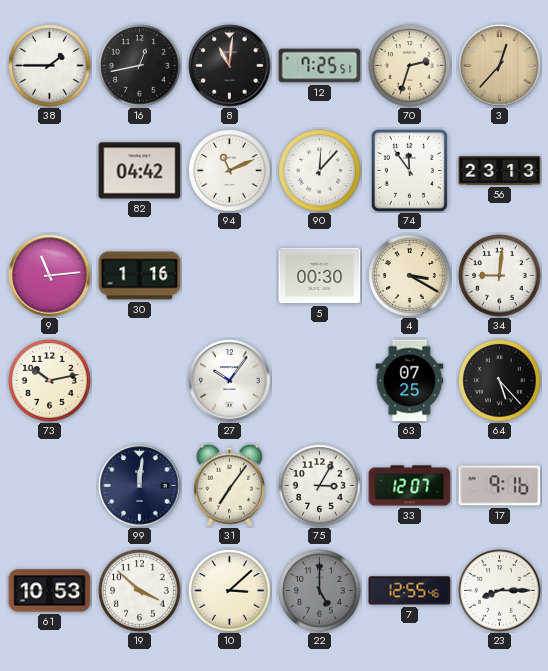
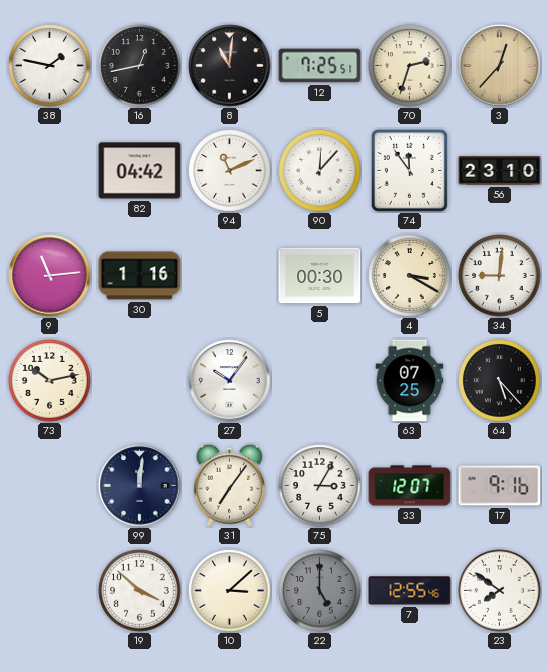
38: 1:45 -> 1:47 (50, 66)
56: 23:13 -> 23:10 (500, 171)
61: 10:53 -> none (50, 591)
23: 8:15 -> 7:51 (500, 591)
